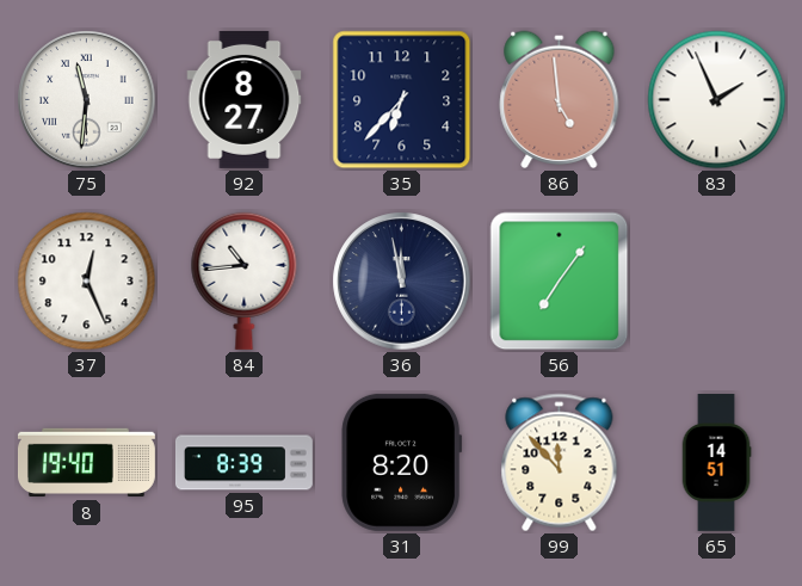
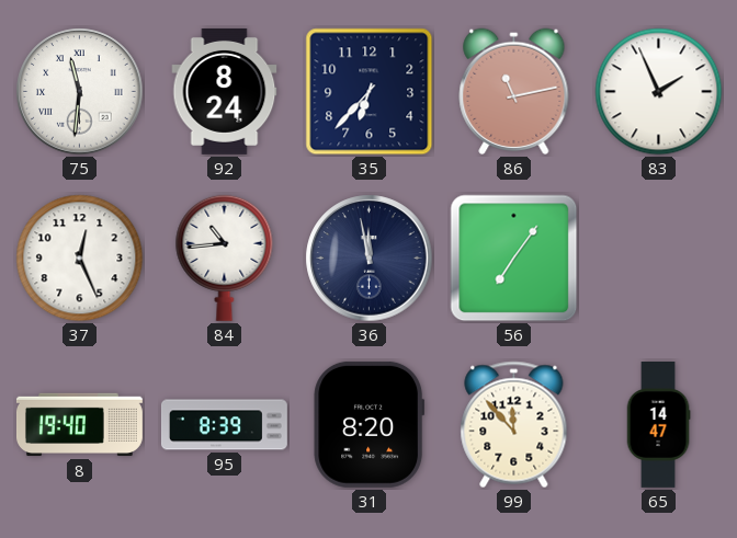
92: 8:27 -> 8:24 (225, 91)
86: 4:59 -> 11:13 (514, 91)
65: 14:51 -> 14:47 (658, 425)
